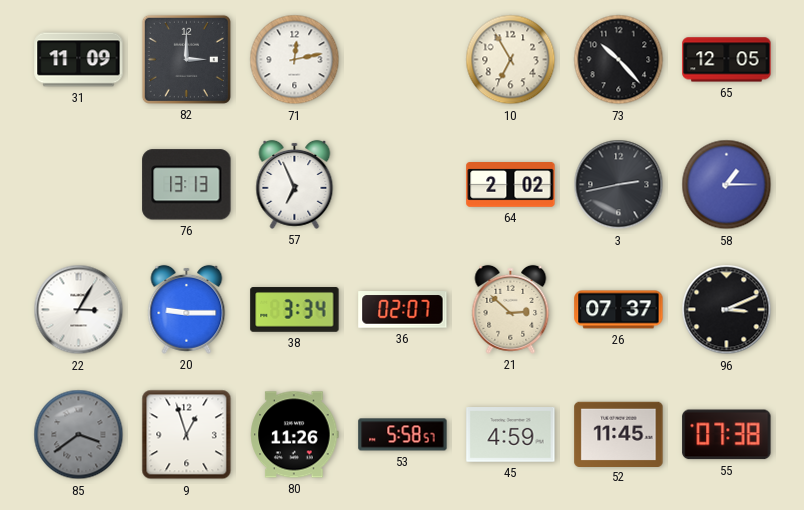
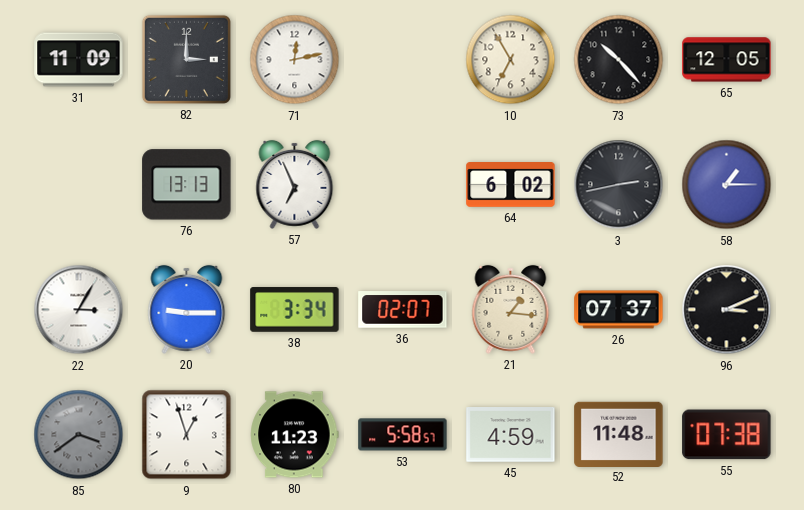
64: 2:02 -> 6:02 (511, 185)
21: 2:52 -> 1:16 (511, 309)
80: 11:26 -> 11:23 (295, 435)
52: 11:45 -> 11:48 (619, 434)
